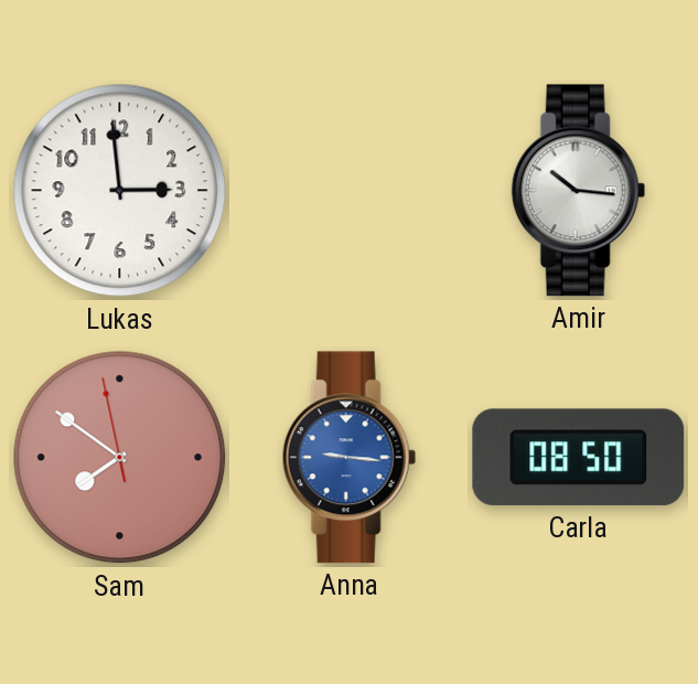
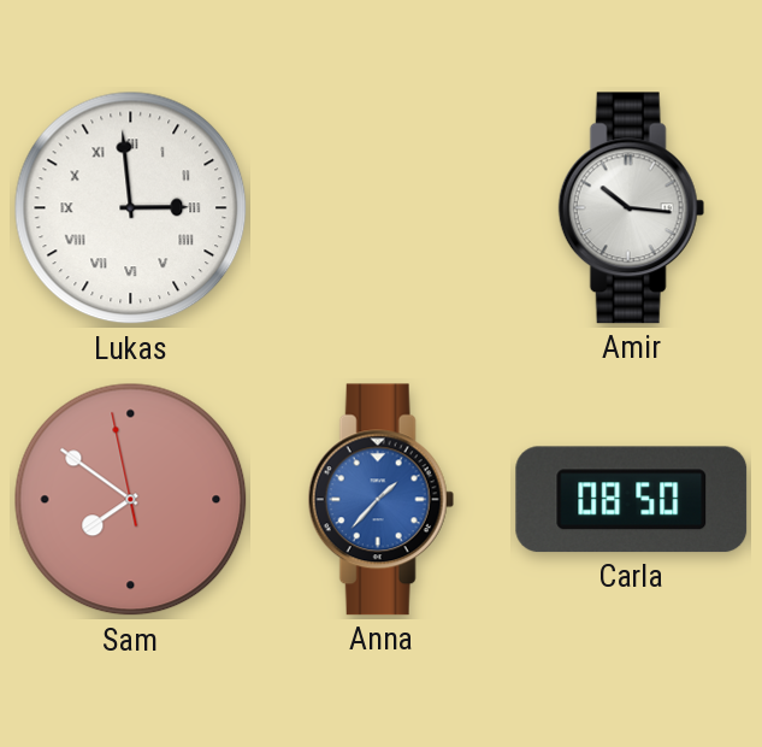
Lukas numerals: Arabic -> Roman (131, 208)
Anna: 9:16 -> 1:37 (380, 500)
